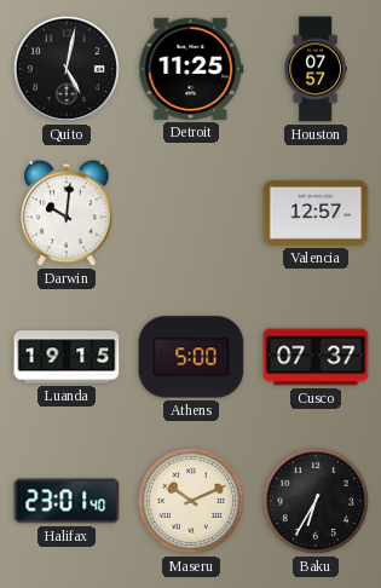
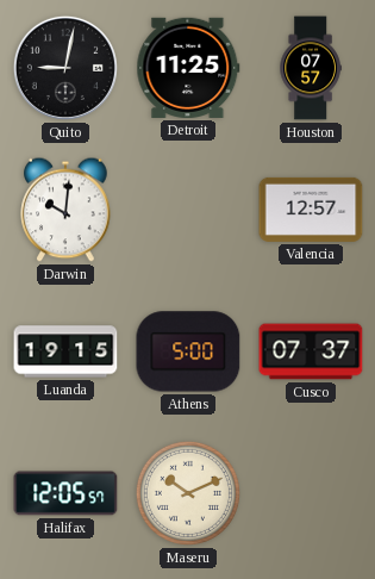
Quito: 5:02 -> 9:02 (65, 68)
Halifax: 23:01 -> 12:05 (65, 493)
Baku: 6:35 -> none (316, 501)
